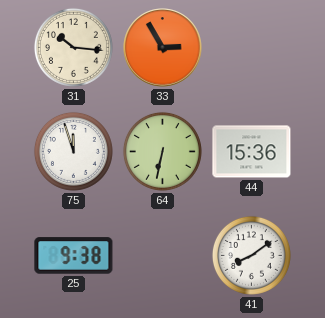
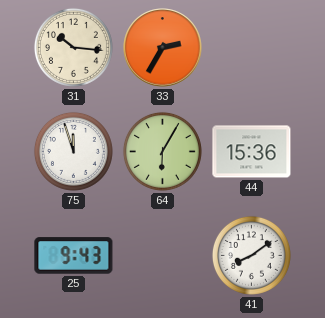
33: 2:55 -> 2:35 (163, 48)
64: 6:32 -> 6:05 (162, 151)
25: 9:38 -> 9:43 (74, 256)
